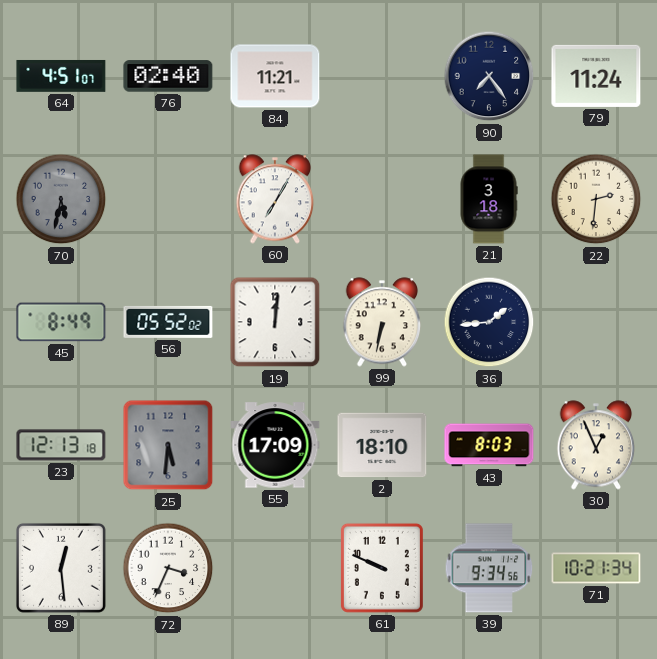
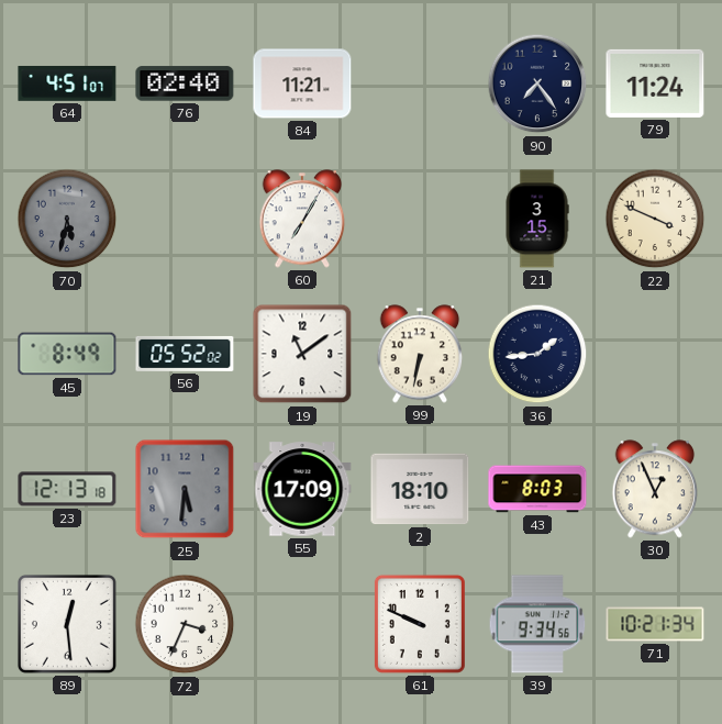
21: 3:18 -> 3:15 (537, 219)
22: 2:31 -> 3:49 (655, 219)
19: 12:01 -> 11:09 (302, 354)
